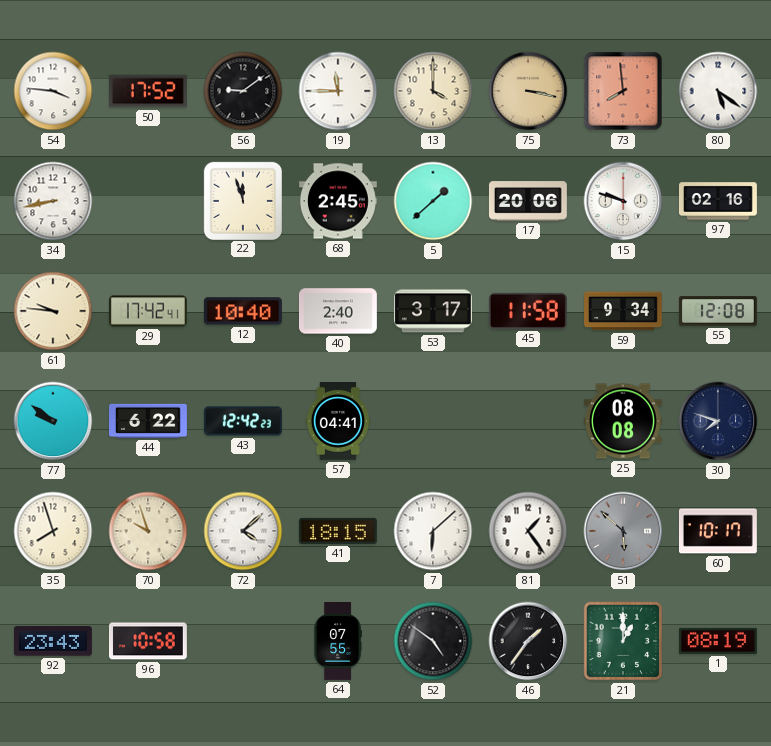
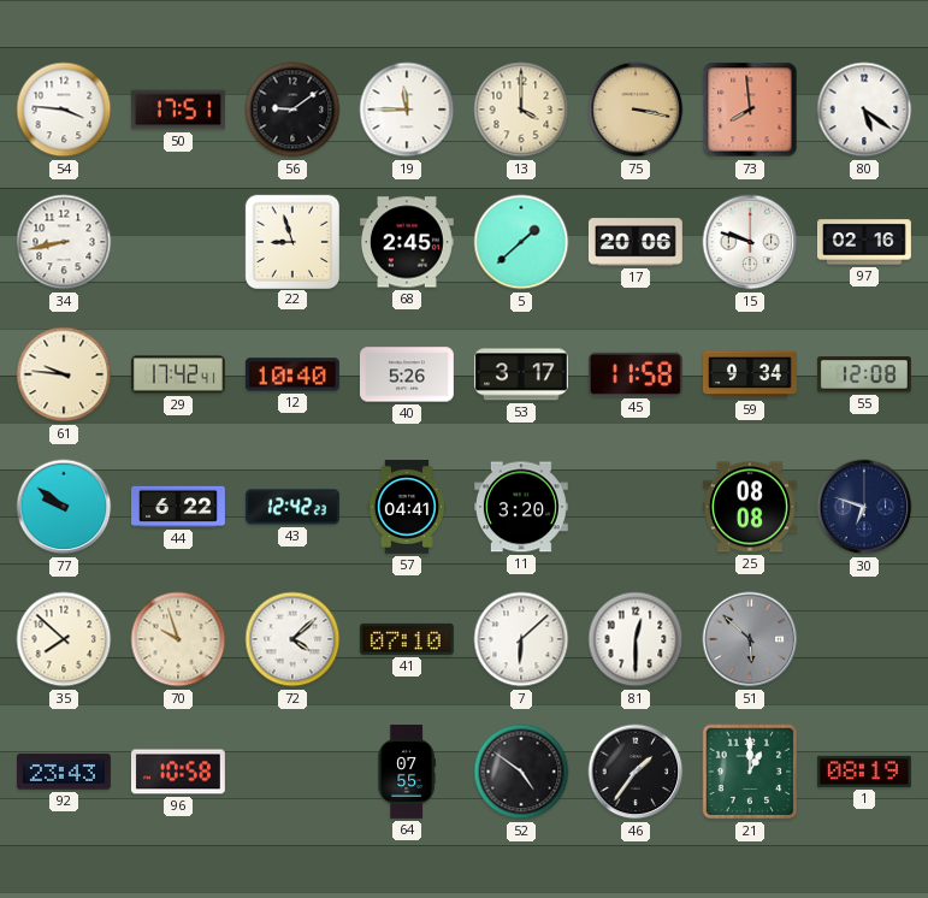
50: 17:52 -> 17:51 (178, 110)
22: 11:57 -> 8:57 (291, 241)
40: 2:40 -> 5:26 (407, 374)
11: none -> 3:20 (521, 507)
30: 7:48 -> 6:48 (864, 507)
35: 7:57 -> 7:52 (64, 639)
41: 18:15 -> 07:10 (407, 639)
81: 1:24 -> 12:30 (636, 639)
60: 10:17 -> none (718, 531)
